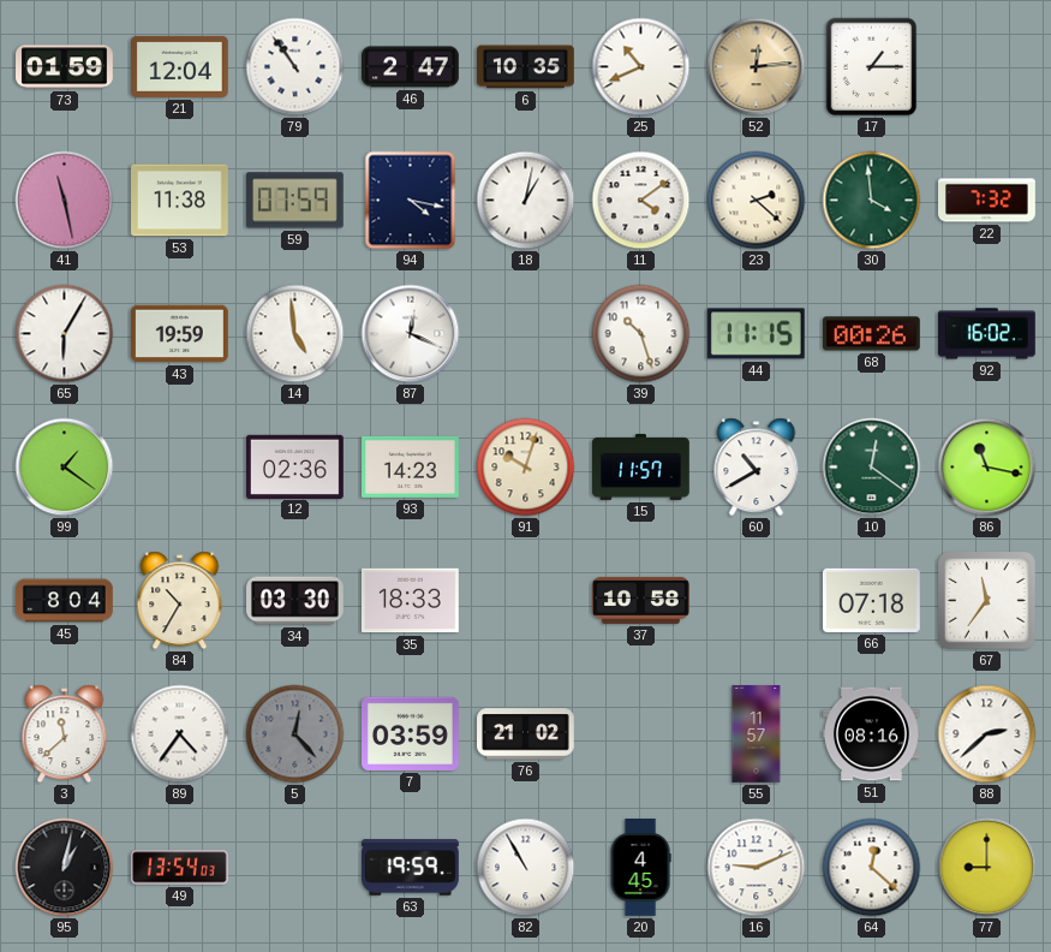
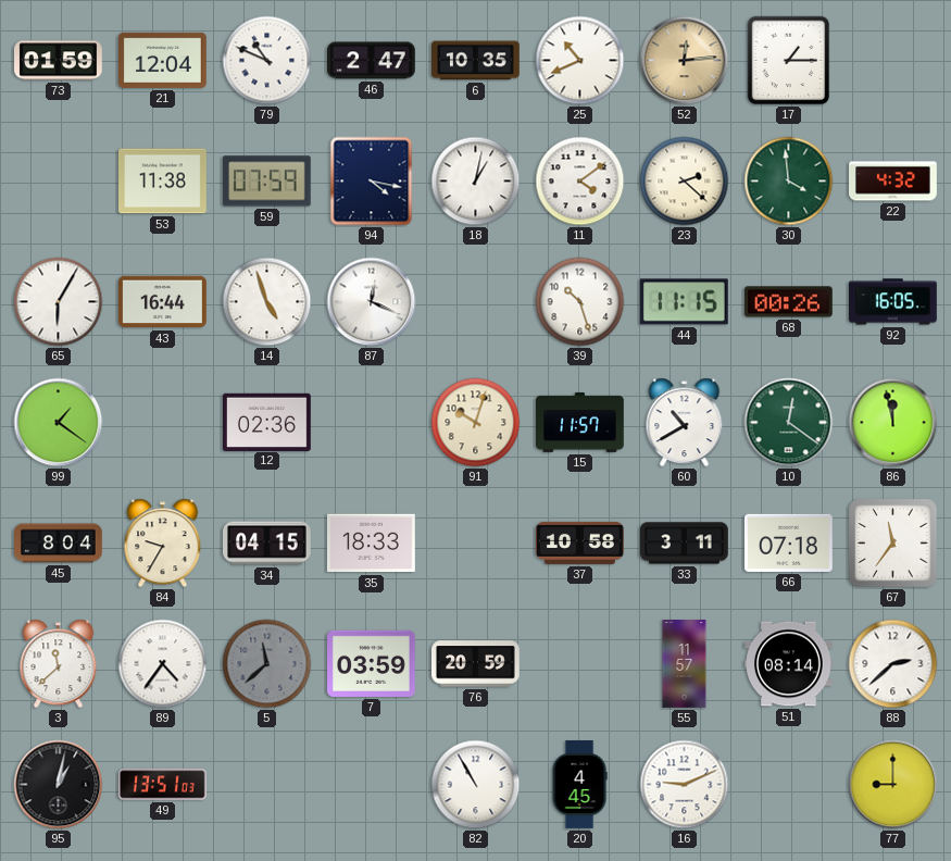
79: 10:54 -> 10:49 (267, 61)
41: 11:28 -> none (65, 201)
22: 7:32 -> 4:32 (893, 182)
43: 19:59 -> 16:44 (163, 302)
14: 4:59 -> 4:57 (267, 302)
92: 16:02 -> 16:05 (893, 302)
93: 14:23 -> none (411, 466)
86: 11:17 -> 11:58 (893, 423)
84: 10:35 -> 9:35 (163, 544)
34: 03:30 -> 04:15 (267, 544)
33: none -> 3:11 (685, 544)
5: 12:23 -> 11:38 (267, 664)
76: 21:02 -> 20:59 (476, 664)
51: 08:16 -> 08:14 (789, 664)
49: 13:54 -> 13:51 (163, 785)
63: 19:59 -> none (411, 868)
64: 12:22 -> none (872, 868)
